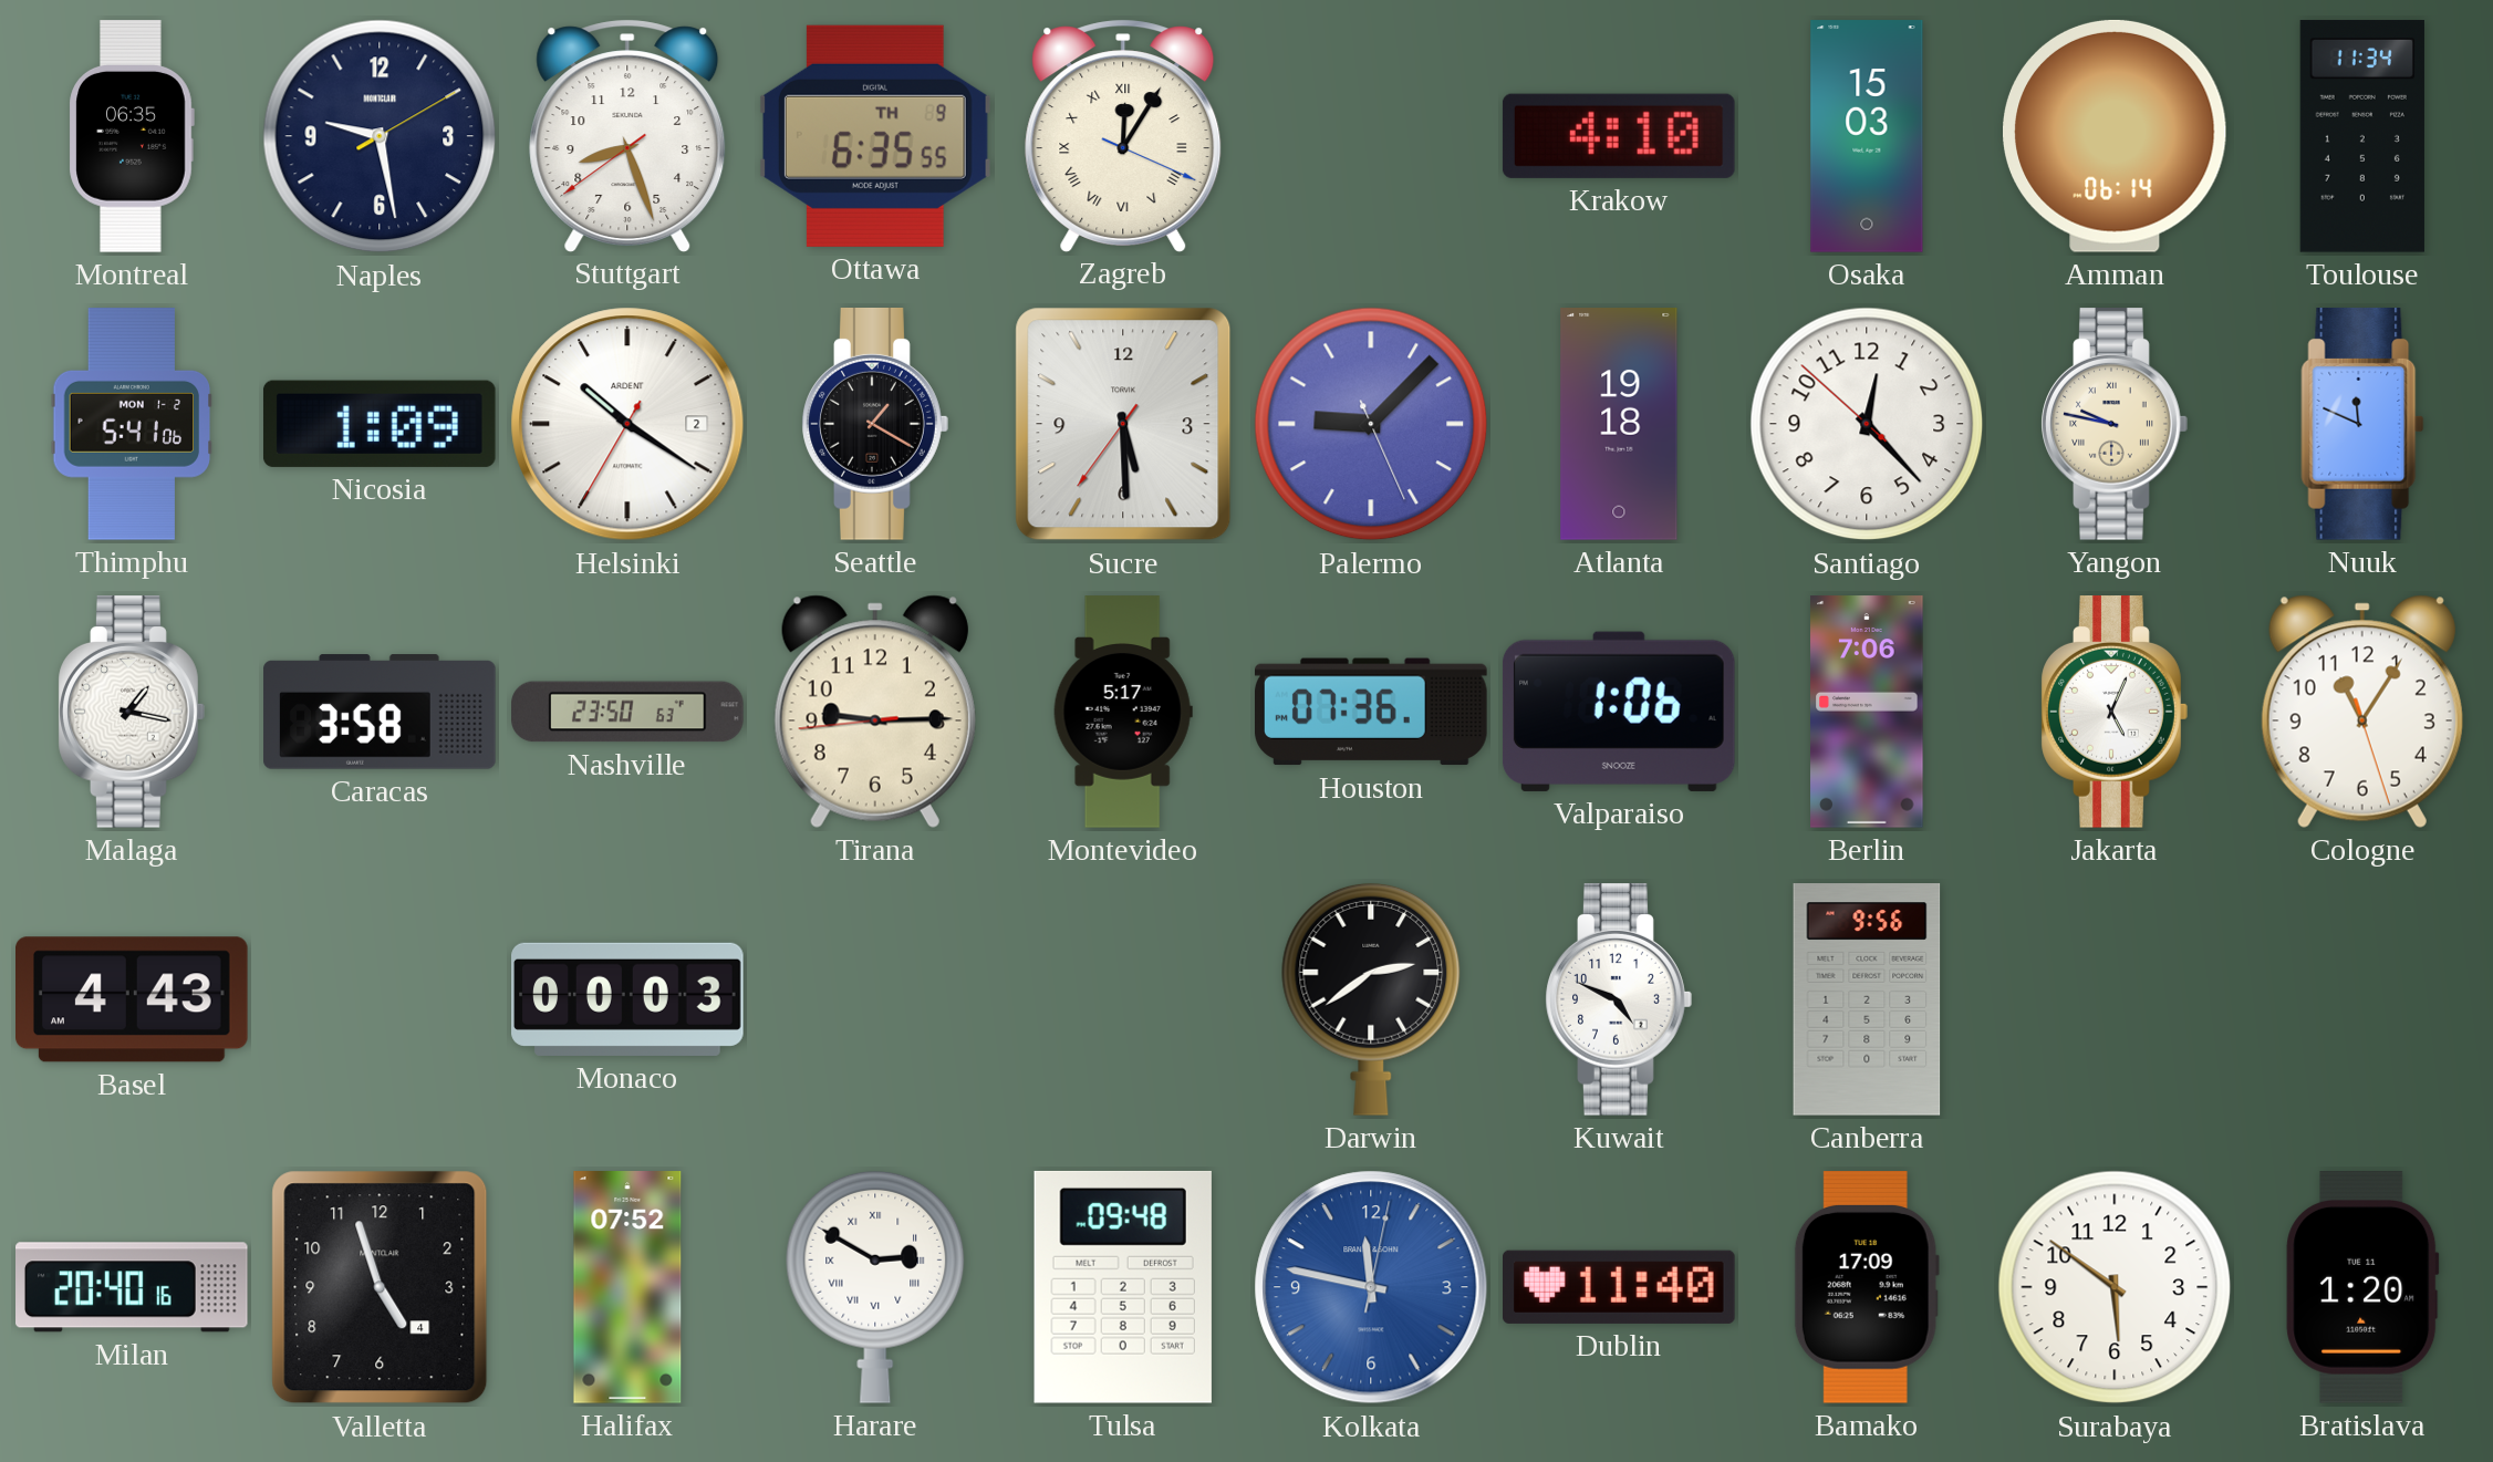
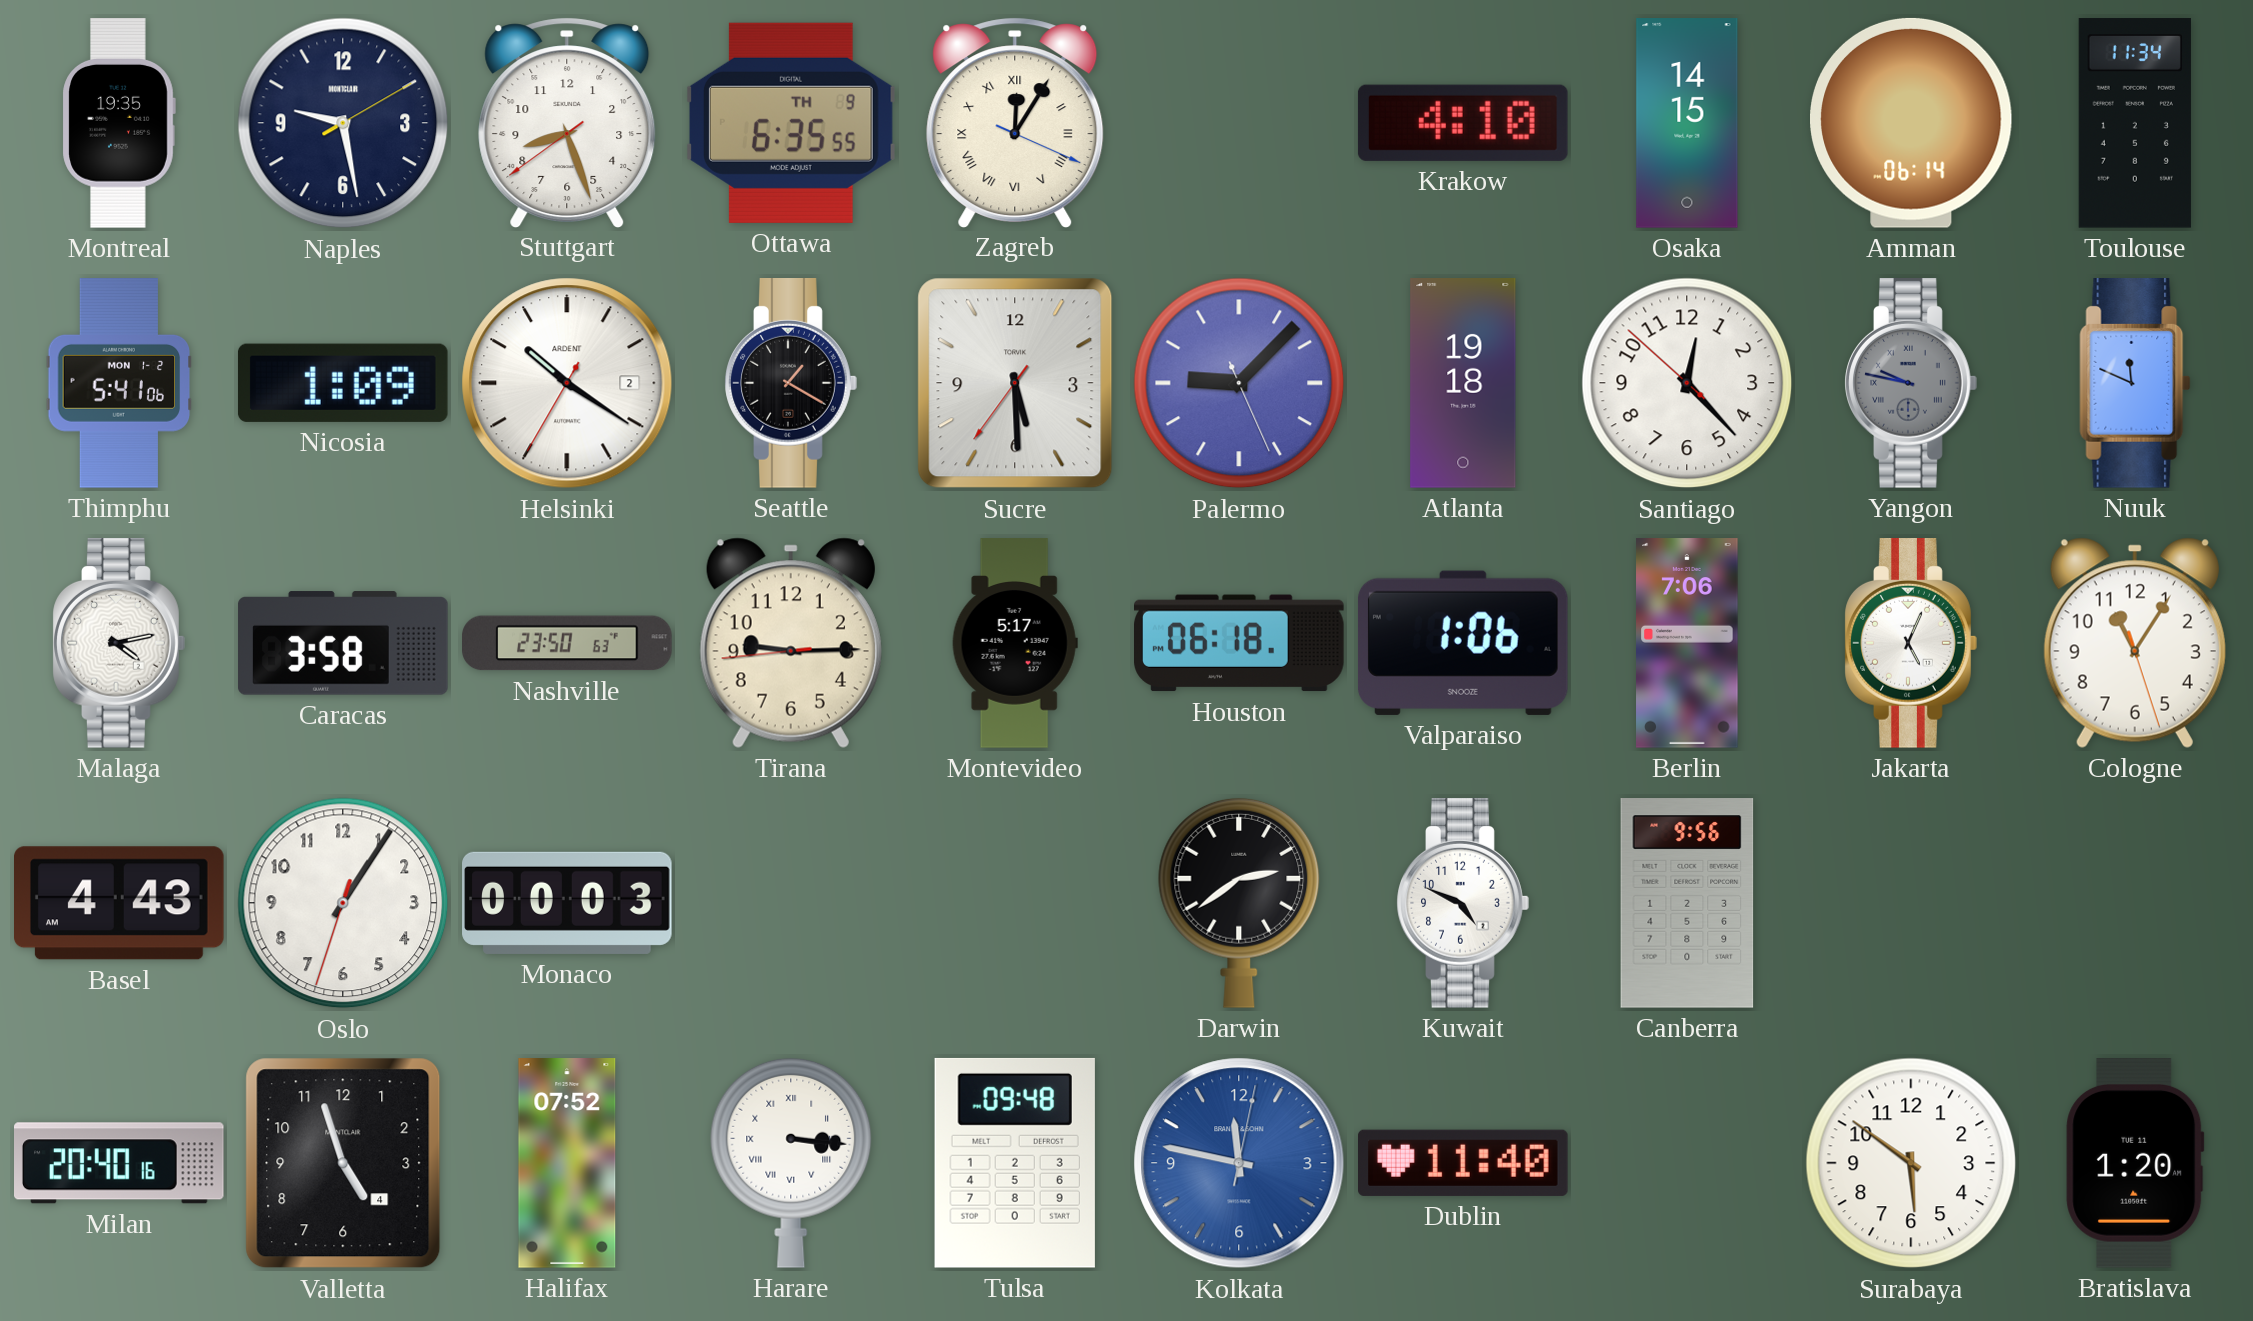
Montreal: 06:35 -> 19:35 (119, 123)
Osaka: 15:03 -> 14:15 (1687, 123)
Yangon dial: cream -> grey (1911, 384)
Malaga: 1:17 -> 4:13 (119, 644)
Houston: 07:36 -> 06:18 (1240, 643)
Oslo: none -> 1:05 (343, 903)
Harare: 2:50 -> 3:16 (791, 1163)
Bamako: 17:09 -> none (1867, 1288)
